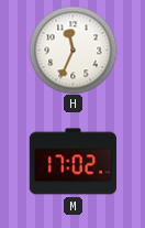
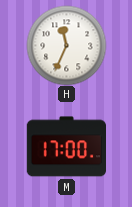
M: 17:02 -> 17:00 (66, 147)
